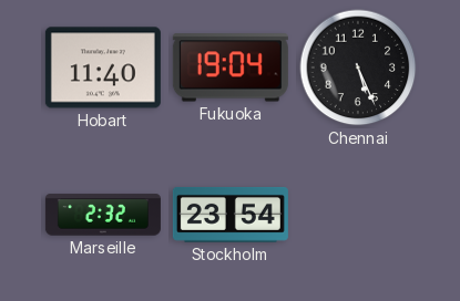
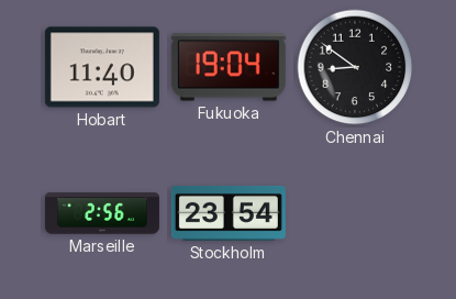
Chennai: 5:26 -> 8:51 (355, 67)
Marseille: 2:32 -> 2:56 (102, 213)
